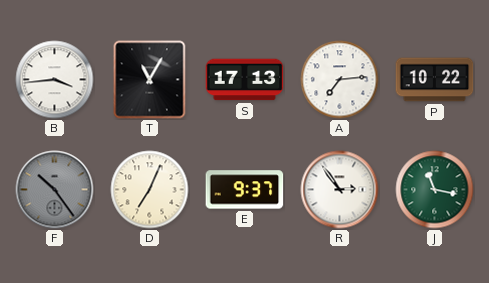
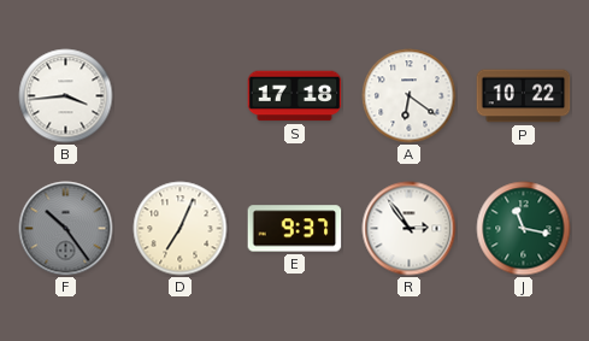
T: 11:05 -> none (150, 80)
S: 17:13 -> 17:18 (295, 96)
A: 7:14 -> 6:21 (410, 96)
